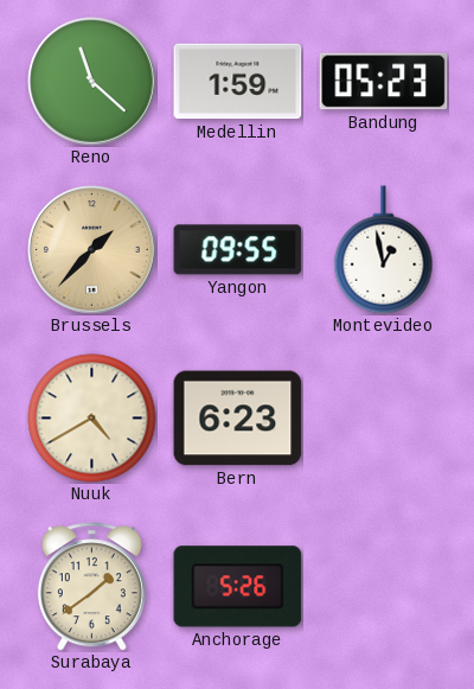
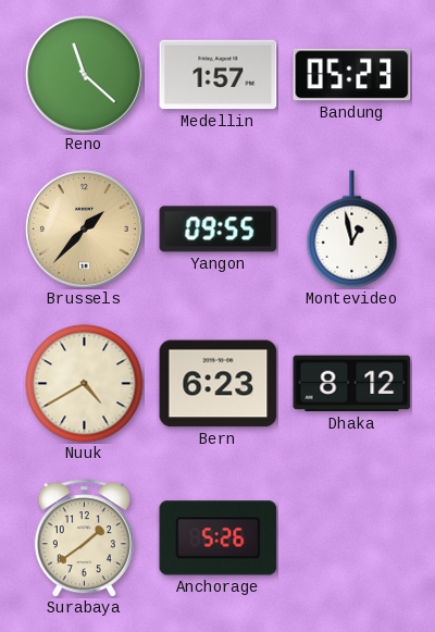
Medellin: 1:59 -> 1:57 (219, 75)
Dhaka: none -> 8:12 (352, 384)
